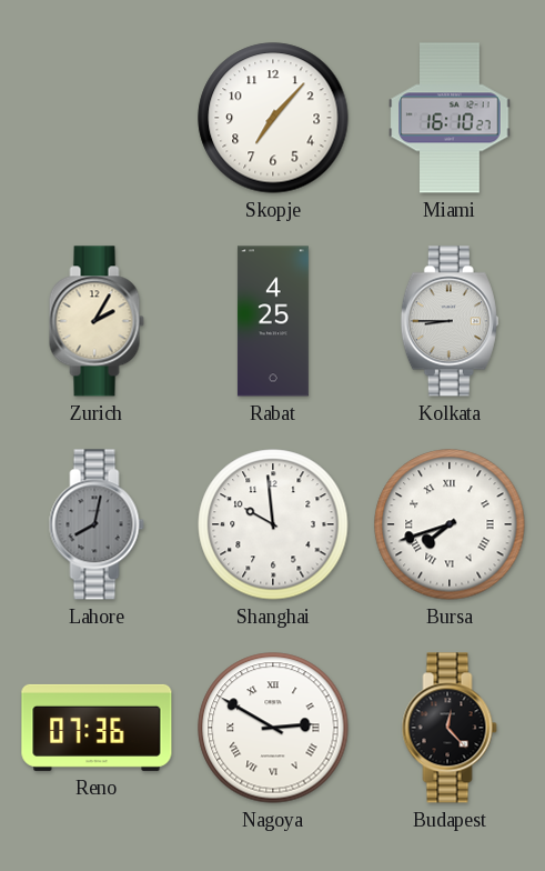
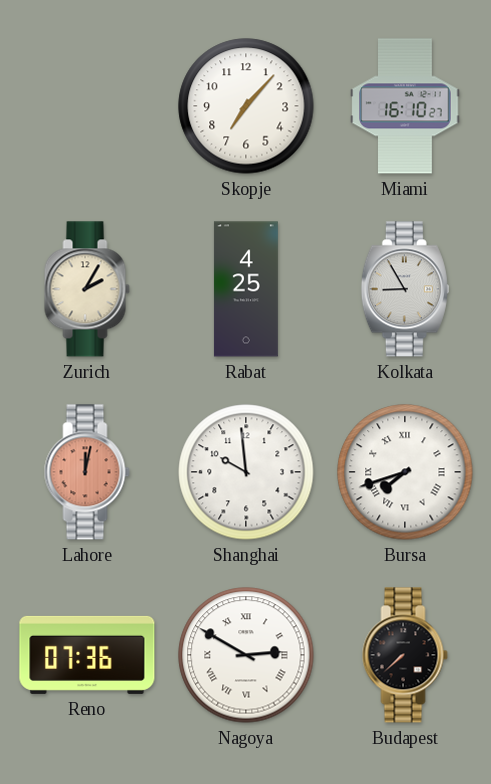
Kolkata: 8:45 -> 8:55 (405, 289)
Lahore: 8:02 -> 12:02 (87, 472)
Lahore dial: grey -> salmon (87, 472)
Budapest: 12:23 -> 7:38 (405, 655)
